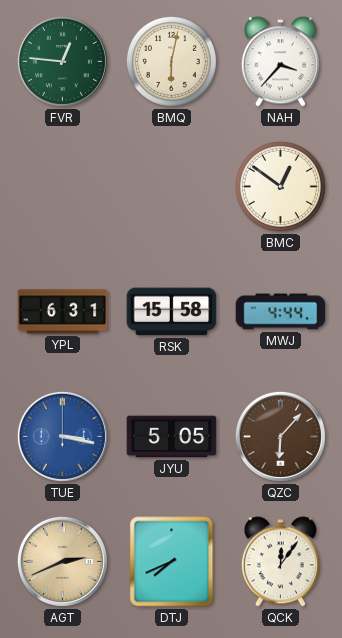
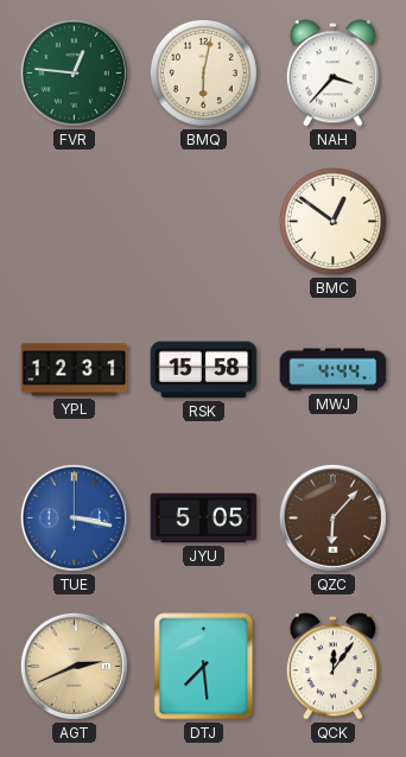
YPL: 6:31 -> 12:31 (75, 370)
DTJ: 7:41 -> 7:29 (204, 667)
